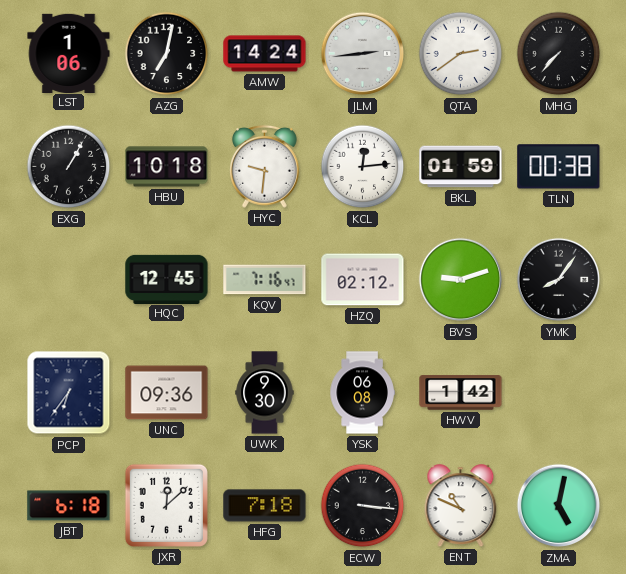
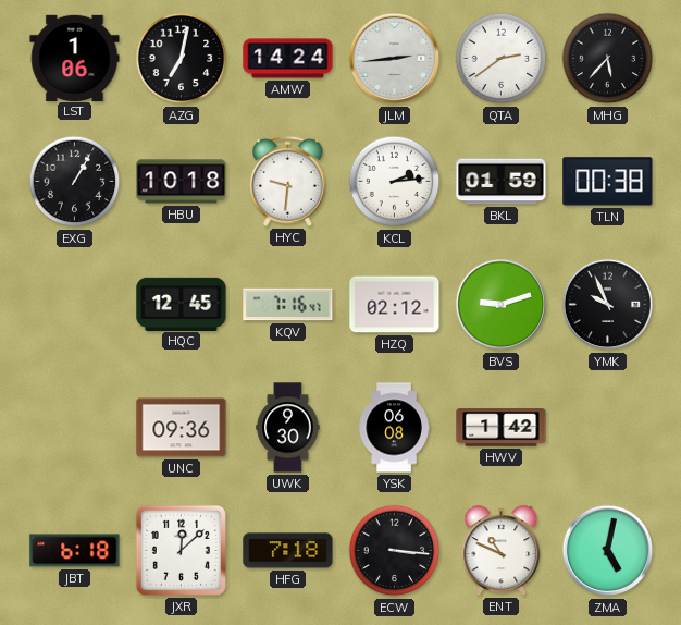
MHG: 7:37 -> 5:37 (608, 59)
KCL: 12:14 -> 2:14 (395, 182)
YMK: 8:06 -> 9:56 (608, 305)
PCP: 6:36 -> none (69, 393)
